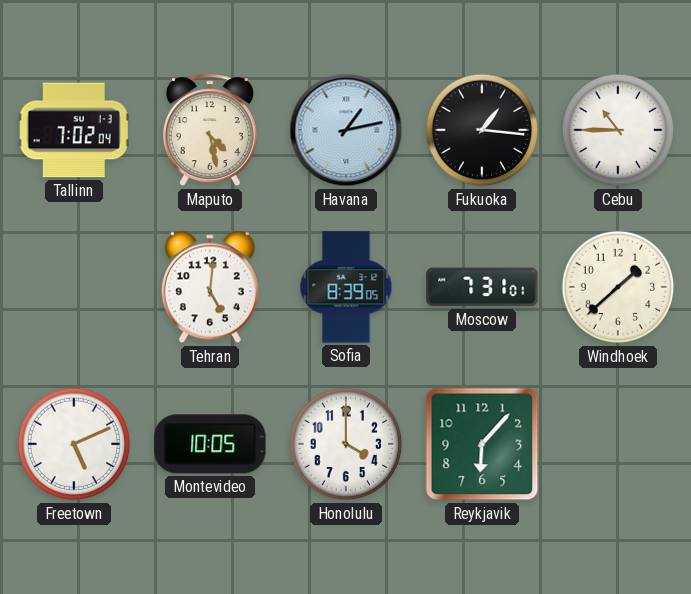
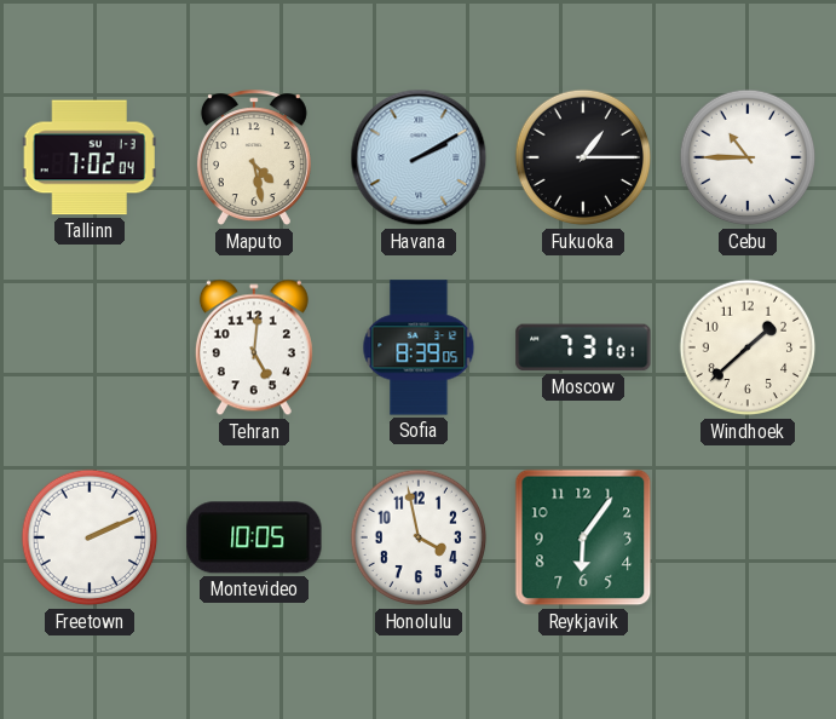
Havana: 1:13 -> 2:10 (419, 157)
Fukuoka: 1:16 -> 1:15 (583, 157)
Freetown: 5:11 -> 2:11 (90, 537)
Honolulu: 4:00 -> 3:58 (419, 537)
Reykjavik: 6:07 -> 6:06 (583, 537)
